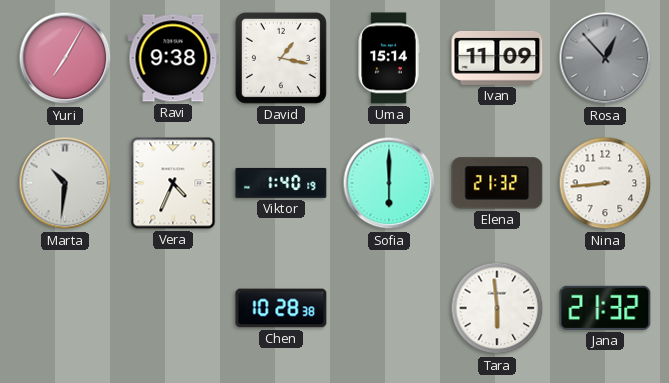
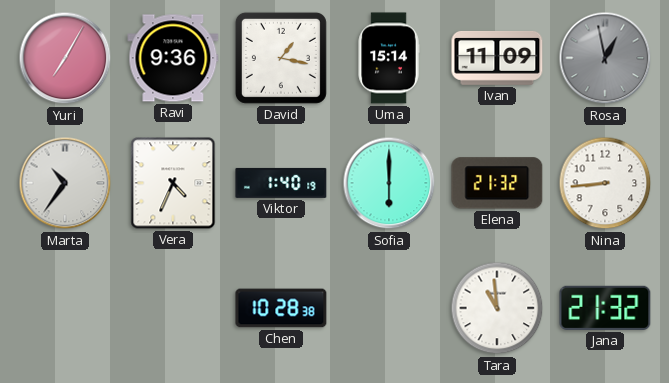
Ravi: 9:38 -> 9:36 (173, 58)
Rosa: 12:53 -> 12:58 (605, 58)
Marta: 10:31 -> 10:36 (65, 183)
Tara: 5:59 -> 10:59 (497, 308)
